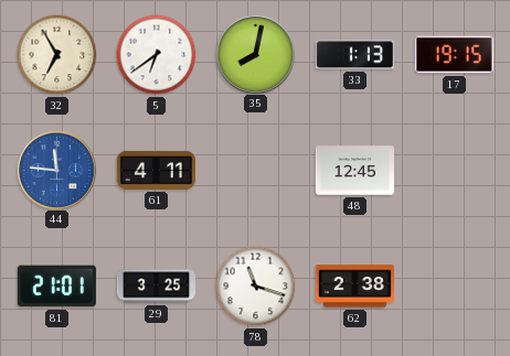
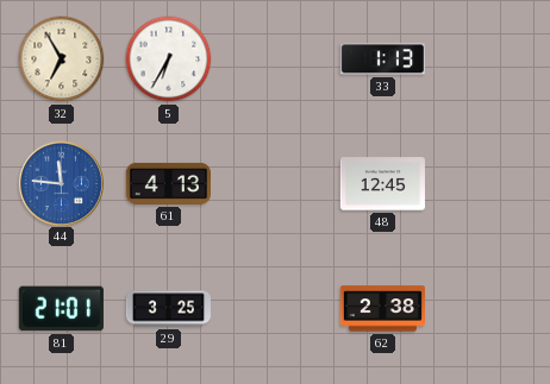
5: 6:39 -> 6:35 (169, 59)
35: 8:02 -> none (255, 54)
17: 19:15 -> none (454, 55)
61: 4:11 -> 4:13 (168, 183)
78: 11:18 -> none (256, 287)
